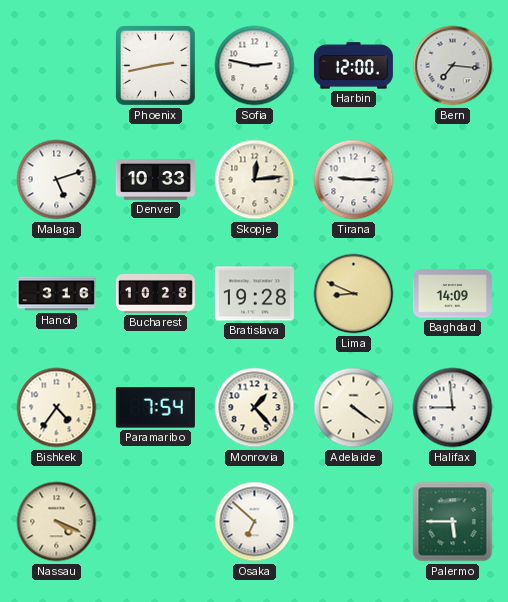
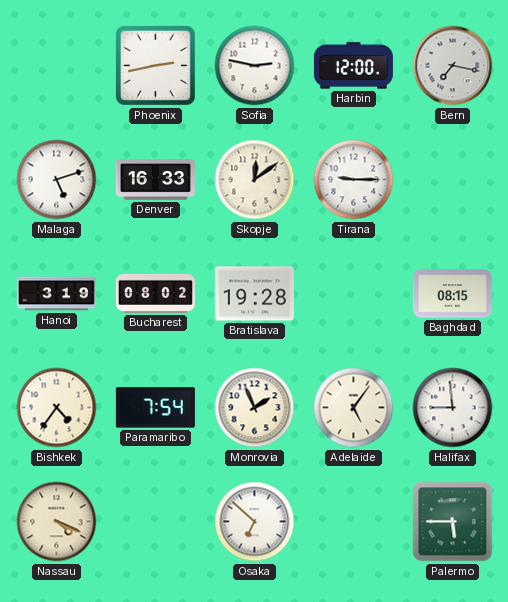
Bern: 7:16 -> 7:17 (453, 66)
Denver: 10:33 -> 16:33 (155, 180)
Skopje: 12:14 -> 12:09 (255, 180)
Hanoi: 3:16 -> 3:19 (56, 294)
Bucharest: 10:28 -> 08:02 (155, 293)
Lima: 8:49 -> none (354, 294)
Baghdad: 14:09 -> 08:15 (452, 294)
Monrovia: 1:23 -> 1:56 (255, 408)
Adelaide: 4:21 -> 5:06 (354, 408)
